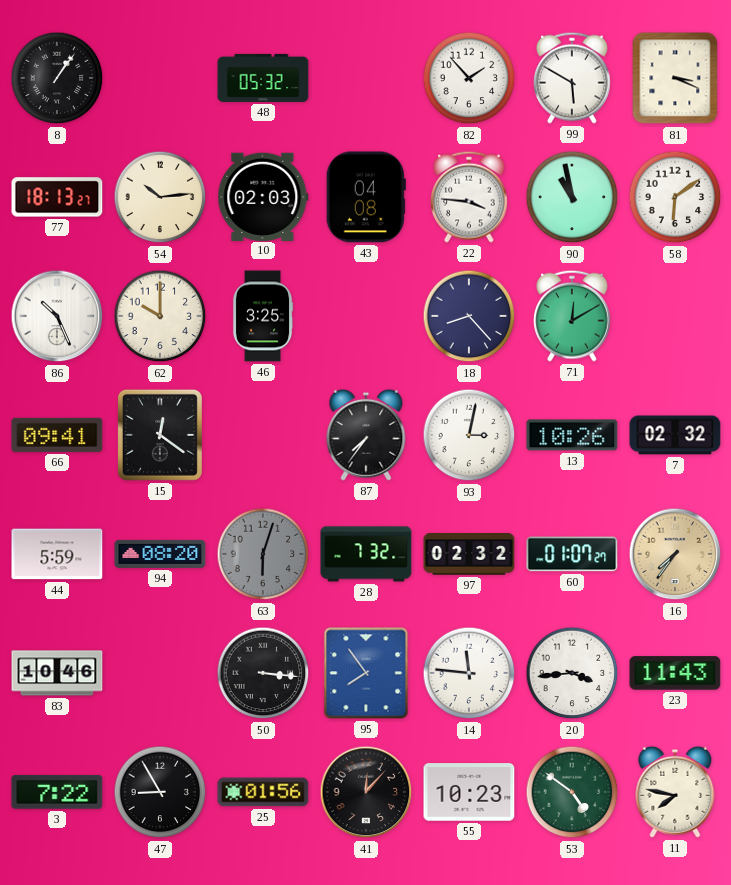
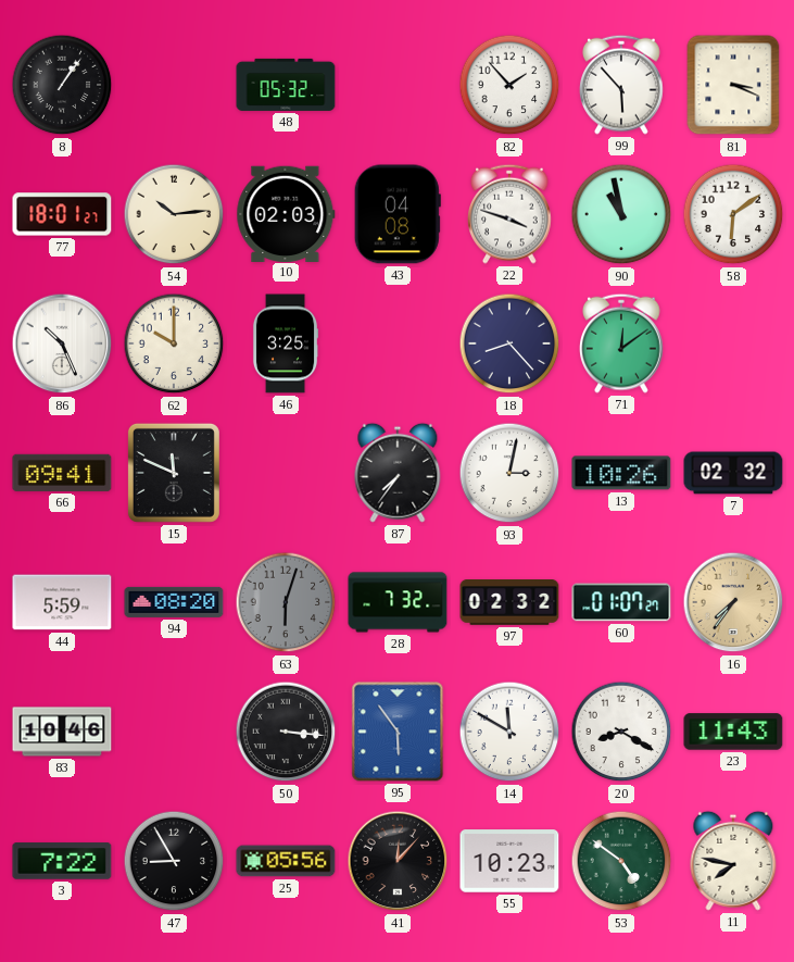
99: 5:50 -> 5:53 (622, 85)
77: 18:13 -> 18:01 (62, 214)
22: 3:46 -> 3:48 (511, 214)
71: 12:10 -> 12:09 (622, 343)
15: 12:21 -> 11:49 (174, 473)
95: 7:54 -> 5:54 (398, 732)
14: 11:46 -> 11:50 (509, 732)
20: 3:44 -> 8:20 (621, 732)
25: 01:56 -> 05:56 (286, 861)
